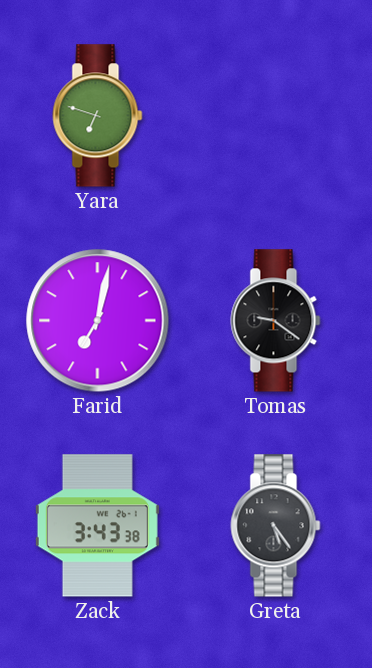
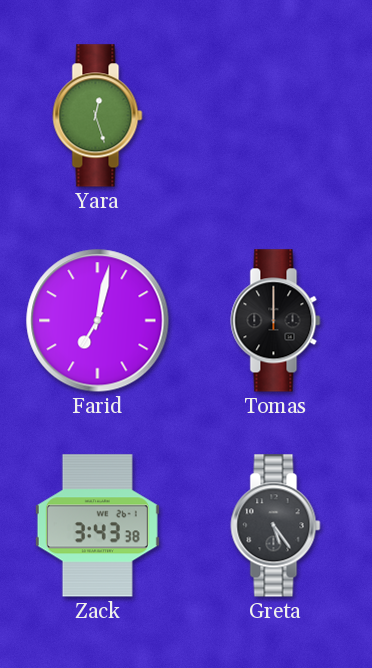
Yara: 6:48 -> 12:27 (98, 116)
Tomas: 9:21 -> 12:00 (276, 321)
